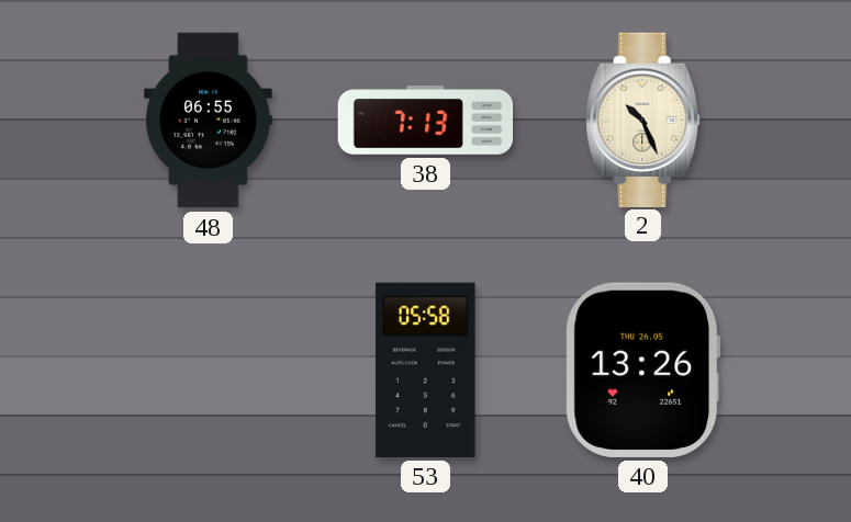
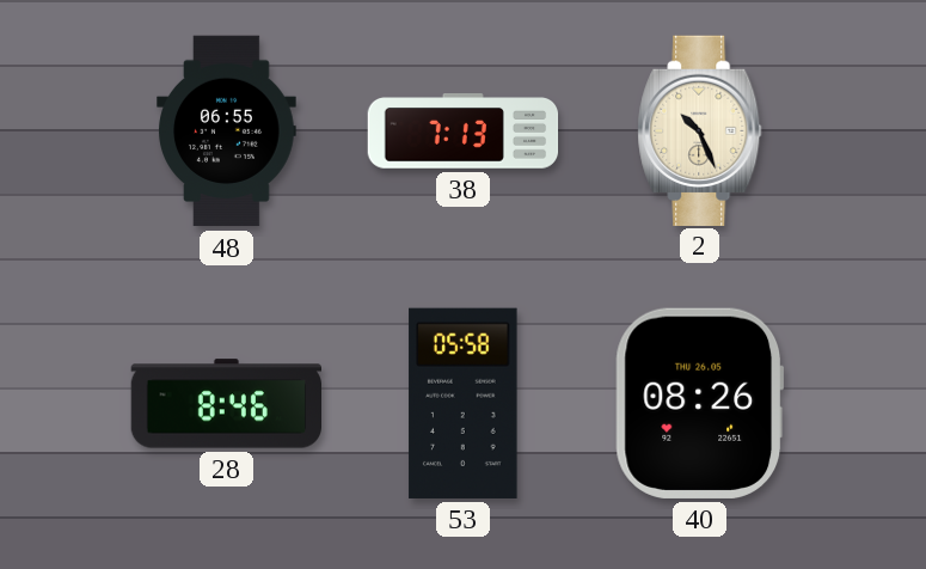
28: none -> 8:46 (227, 404)
40: 13:26 -> 08:26 (699, 403)
